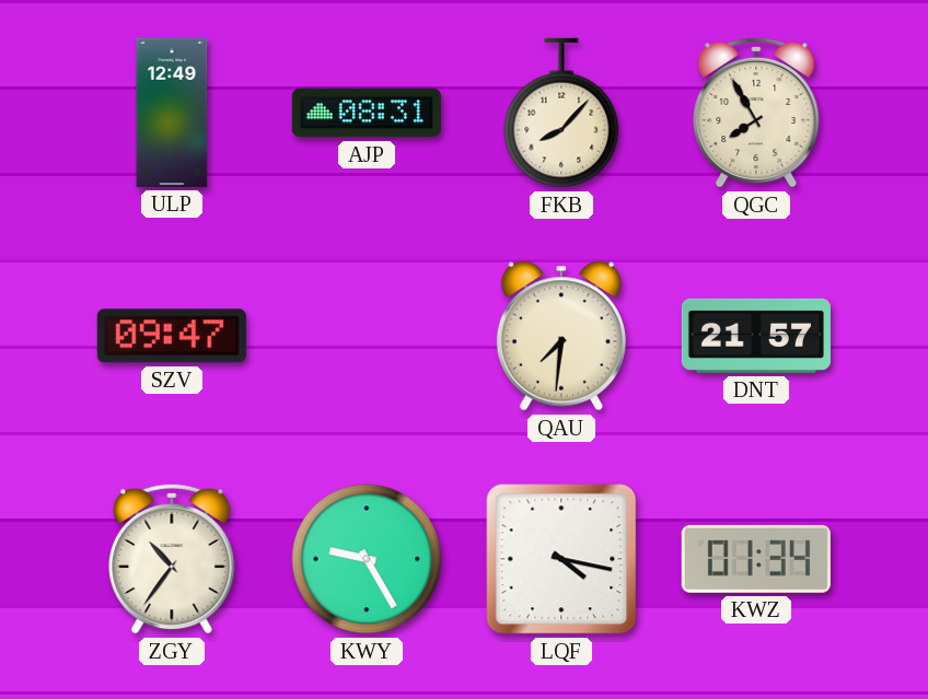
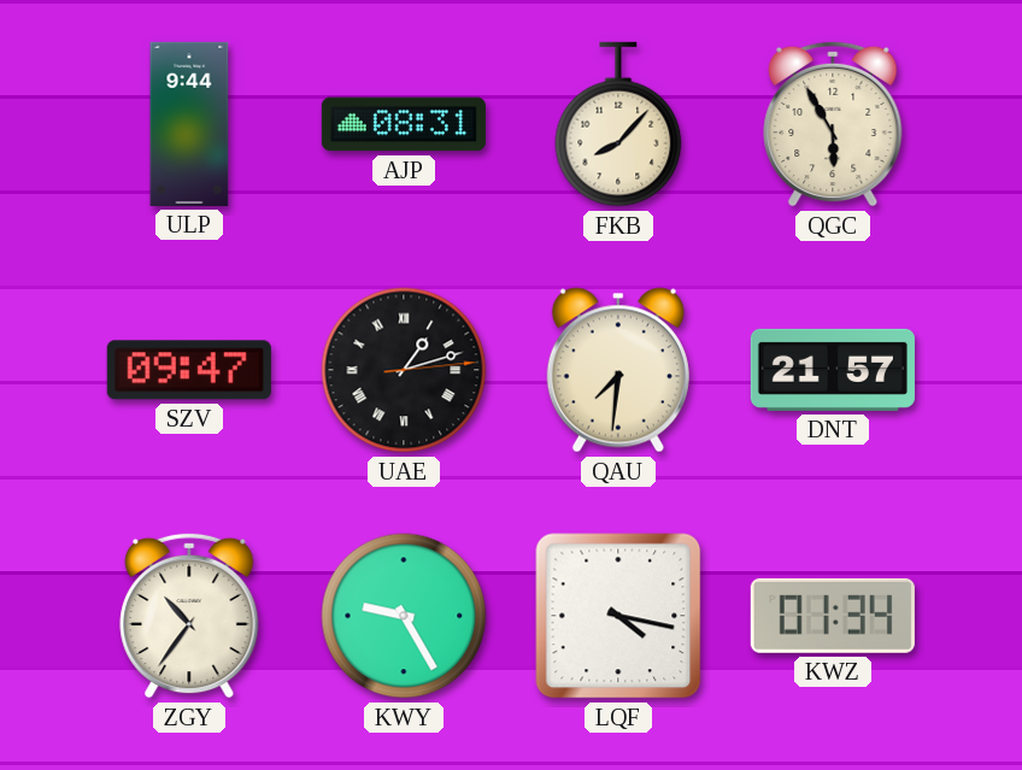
ULP: 12:49 -> 9:44 (189, 124)
QGC: 7:55 -> 5:55 (833, 124)
UAE: none -> 1:12 (404, 370)
